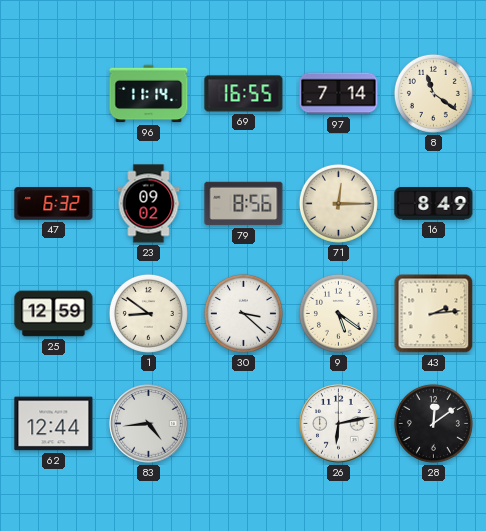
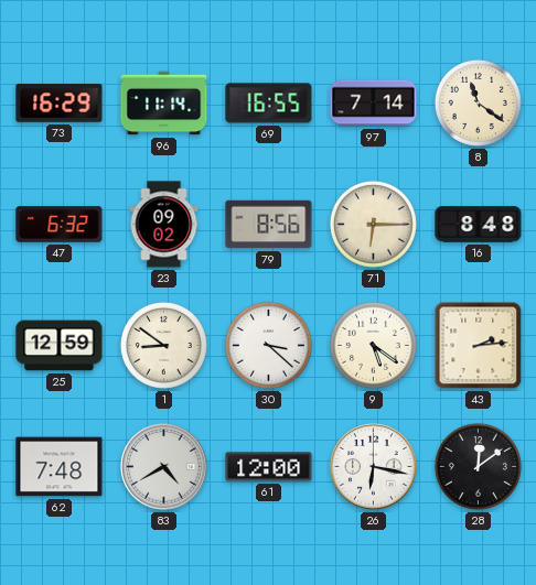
73: none -> 16:29 (60, 104)
71: 12:15 -> 6:15 (373, 224)
16: 8:49 -> 8:48 (479, 225)
62: 12:44 -> 7:48 (60, 467)
83: 4:44 -> 4:40 (164, 467)
61: none -> 12:00 (269, 467)
26: 6:13 -> 6:17 (374, 467)
